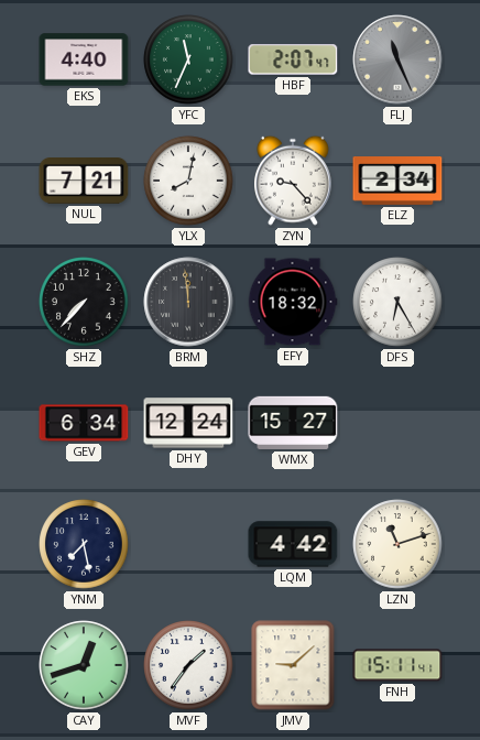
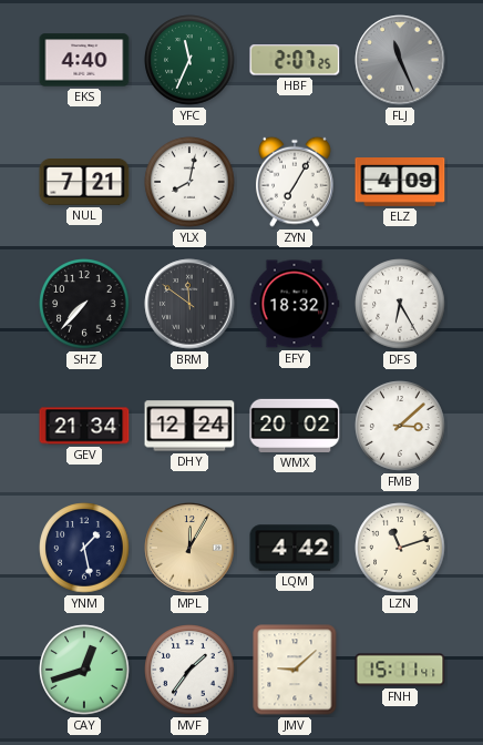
HBF: 2:07:47 -> 2:07:25 (295, 60)
ZYN: 9:23 -> 7:05 (296, 182)
ELZ: 2:34 -> 4:09 (400, 183)
BRM: 11:59 -> 11:51 (189, 304)
GEV: 6:34 -> 21:34 (84, 426)
WMX: 15:27 -> 20:02 (295, 426)
FMB: none -> 3:08 (400, 426)
YNM: 7:28 -> 1:28 (84, 548)
MPL: none -> 12:05 (189, 548)
